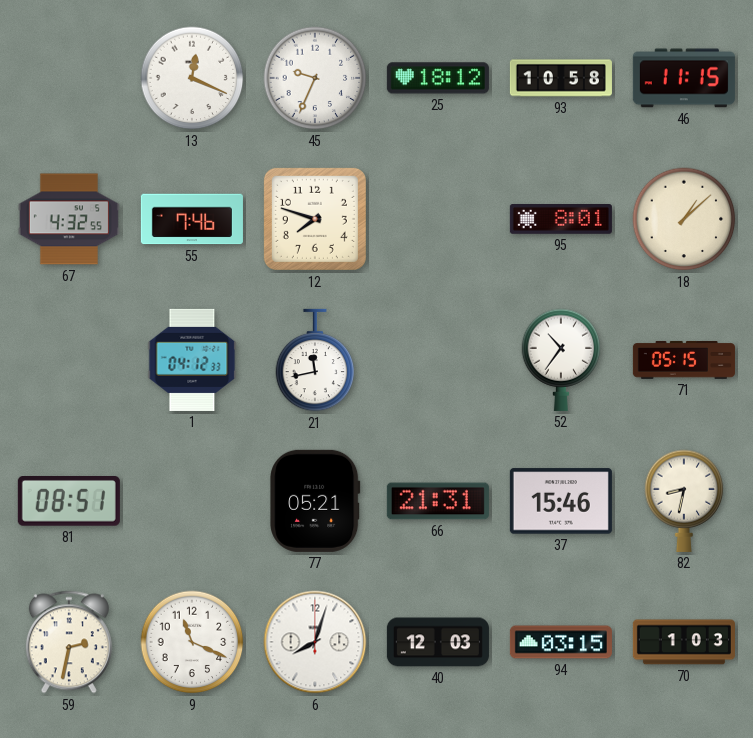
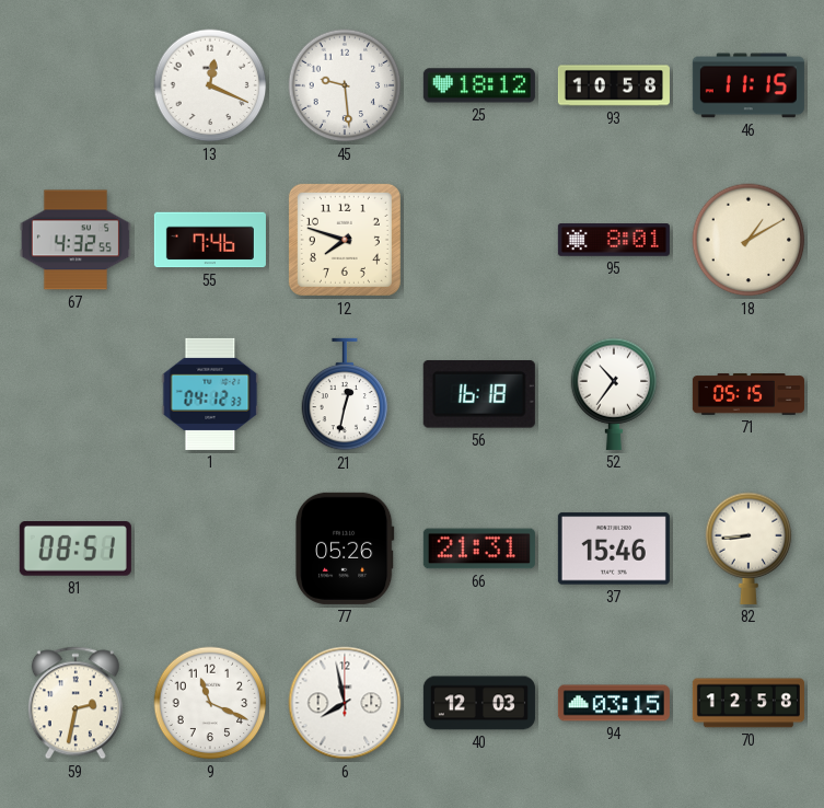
45: 9:34 -> 9:29 (345, 85)
18: 1:08 -> 1:10 (748, 240)
21: 11:43 -> 12:32 (345, 394)
56: none -> 16:18 (479, 395)
77: 05:21 -> 05:26 (345, 549)
82: 8:32 -> 8:44 (748, 549)
6: 8:03 -> 7:58 (345, 703)
70: 1:03 -> 12:58 (748, 703)
